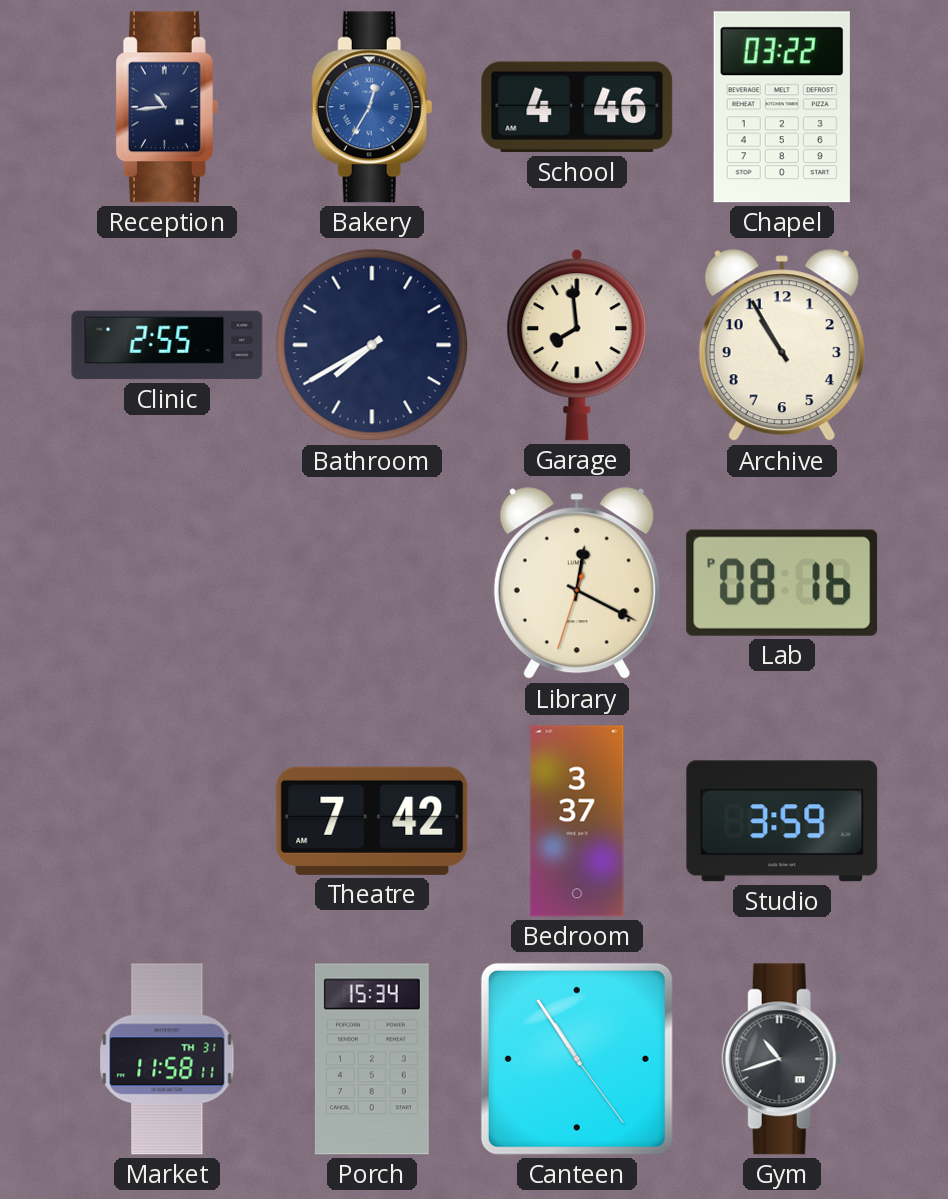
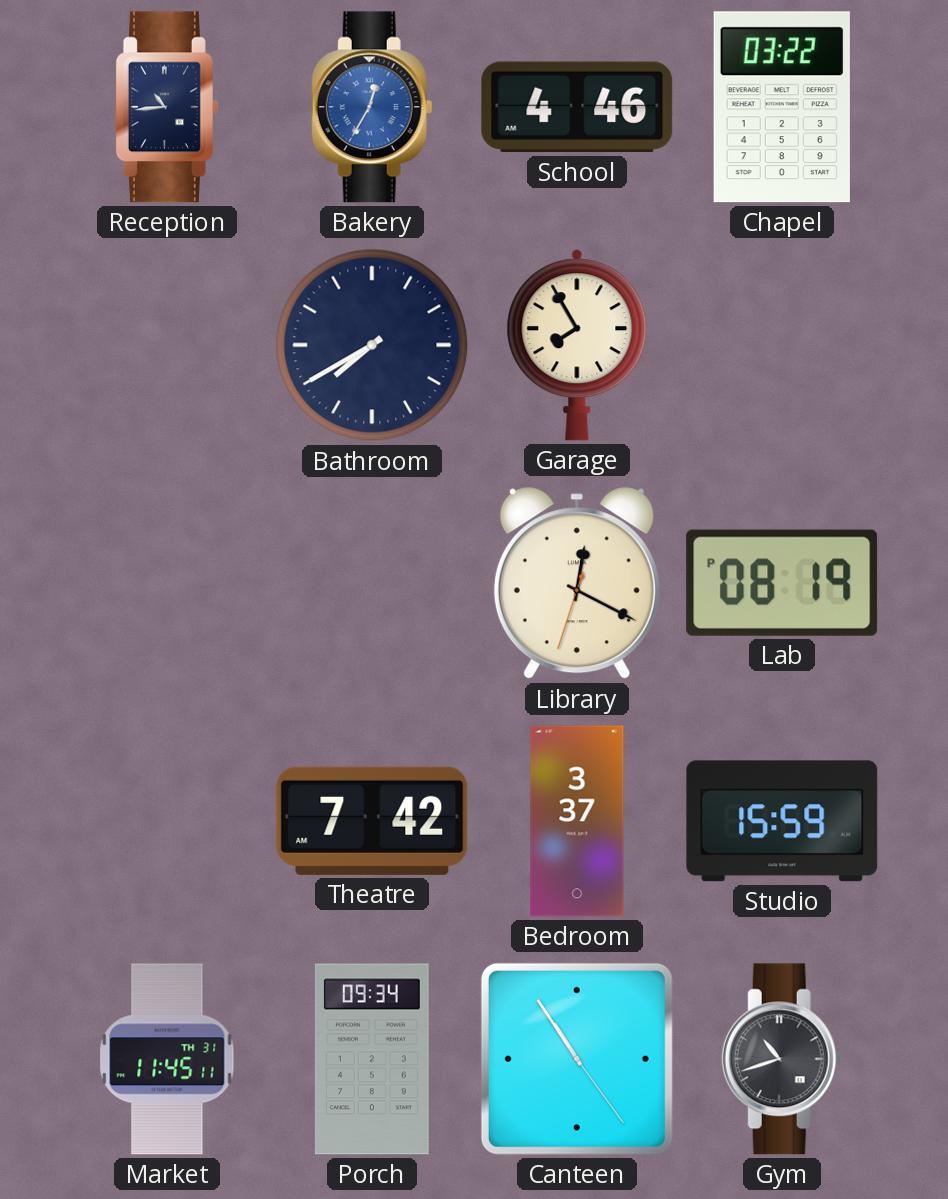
Clinic: 2:55 -> none (167, 345)
Garage: 7:59 -> 7:55 (577, 345)
Archive: 10:55 -> none (782, 346)
Lab: 08:16 -> 08:19 (782, 583)
Studio: 3:59 -> 15:59 (782, 821)
Market: 11:58 -> 11:45 (167, 1059)
Porch: 15:34 -> 09:34 (372, 1059)
